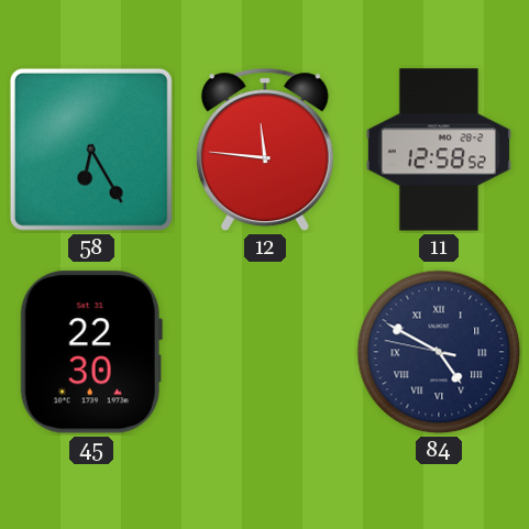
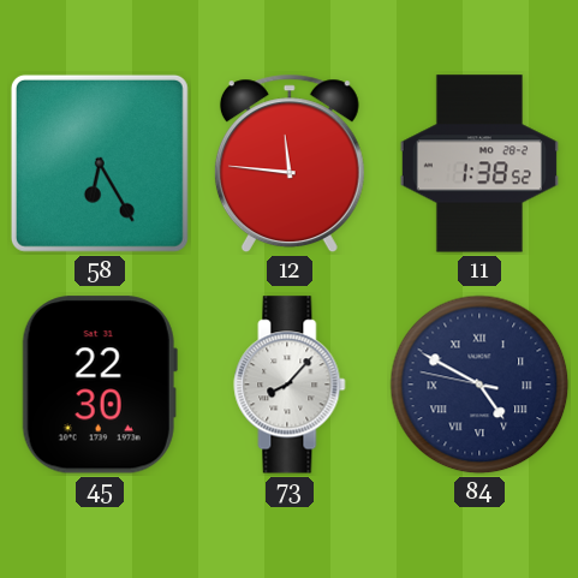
11: 12:58 -> 1:38 (479, 163)
73: none -> 8:07 (290, 385)
